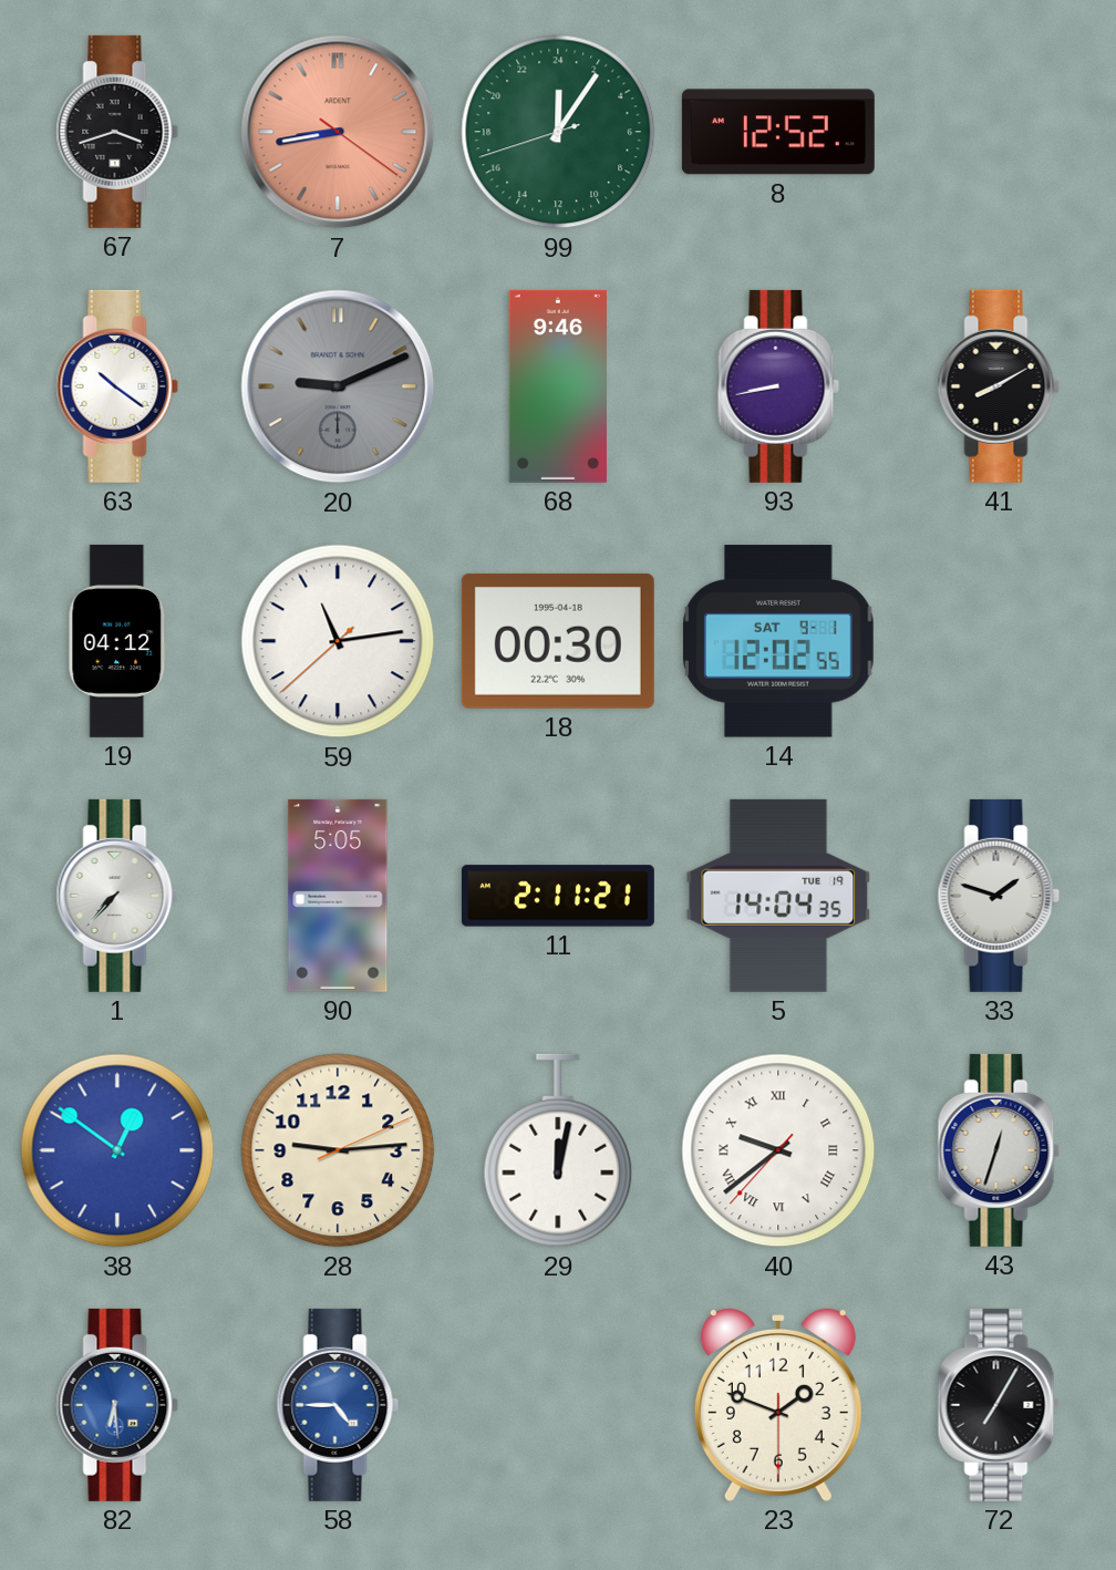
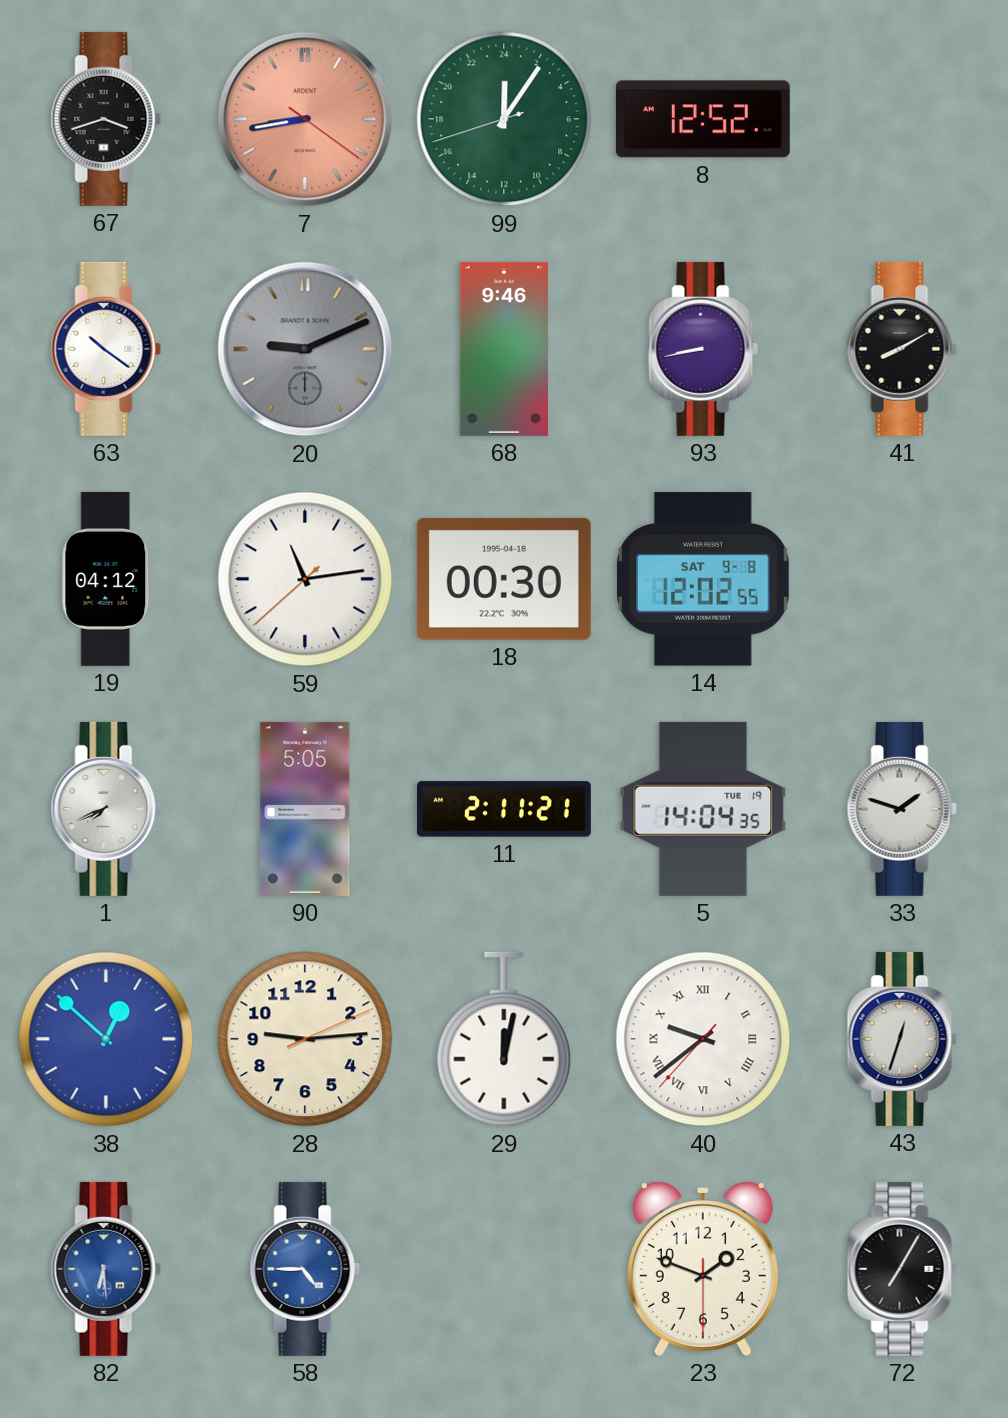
14 date: SAT 9-1 -> SAT 9-8 (704, 579)
1: 7:37 -> 7:41 (106, 809)
38: 12:51 -> 12:52 (106, 1039)
